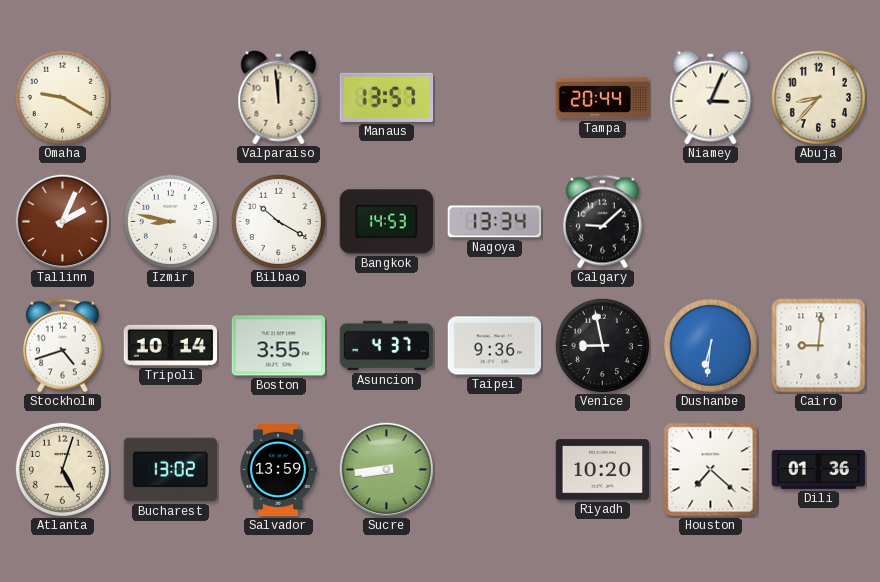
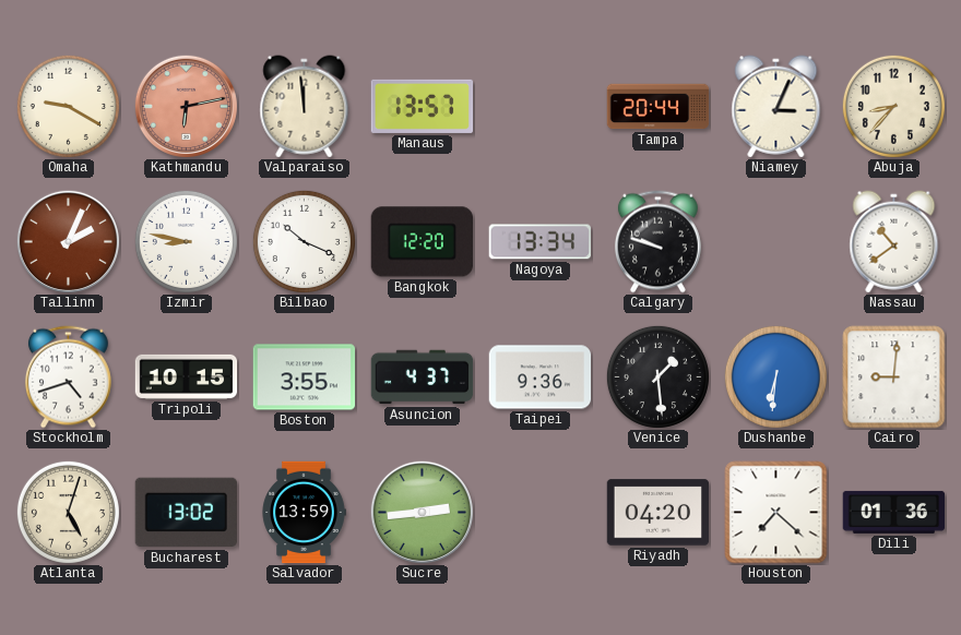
Kathmandu: none -> 6:13 (186, 106)
Bilbao: 10:20 -> 10:19 (304, 241)
Bangkok: 14:53 -> 12:20 (422, 242)
Calgary: 9:08 -> 9:48 (657, 242)
Nassau: none -> 10:39 (894, 242)
Tripoli: 10:14 -> 10:15 (187, 376)
Venice: 8:58 -> 1:29 (657, 376)
Sucre: 8:44 -> 2:44 (422, 512)
Riyadh: 10:20 -> 04:20 (659, 513)
